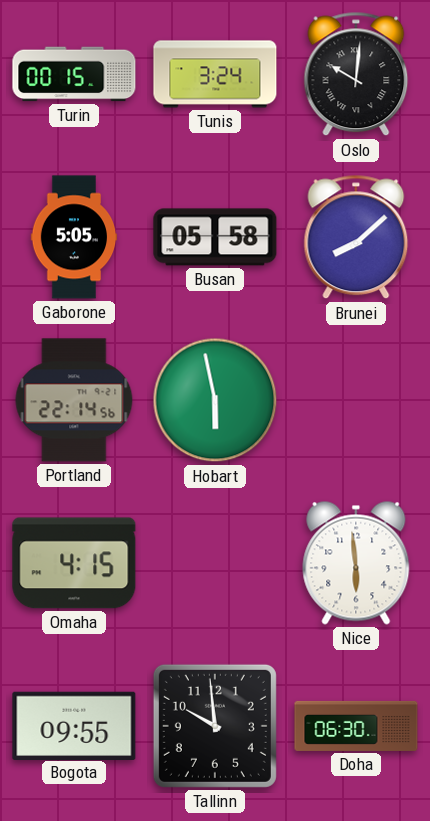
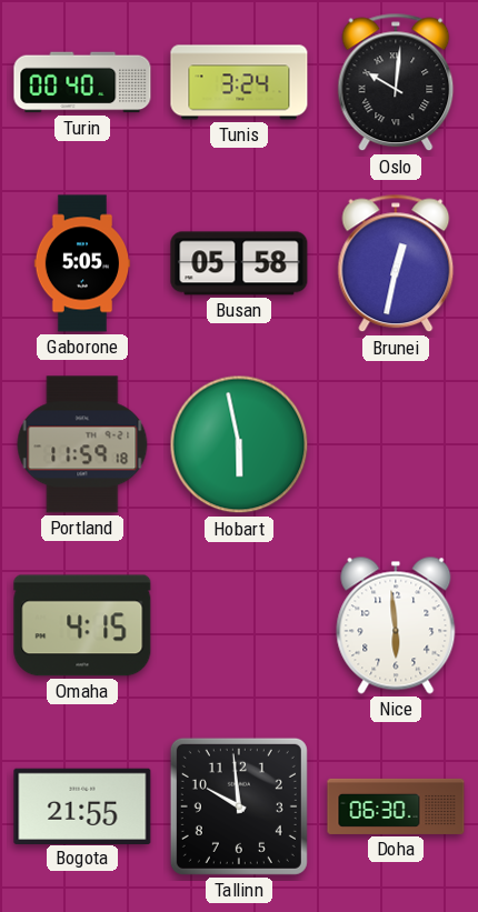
Turin: 00:15 -> 00:40 (82, 82)
Brunei: 8:08 -> 12:32 (396, 263)
Portland: 22:14 -> 11:59 (82, 444)
Bogota: 09:55 -> 21:55 (82, 805)
